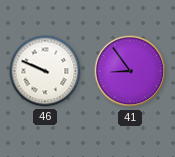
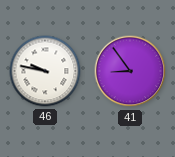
46: 9:49 -> 9:47 (45, 71)
